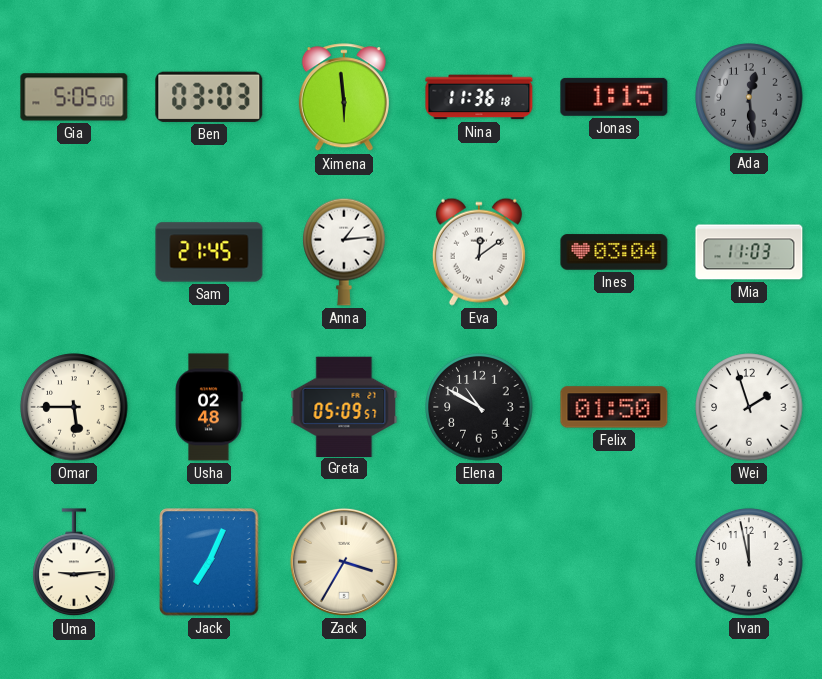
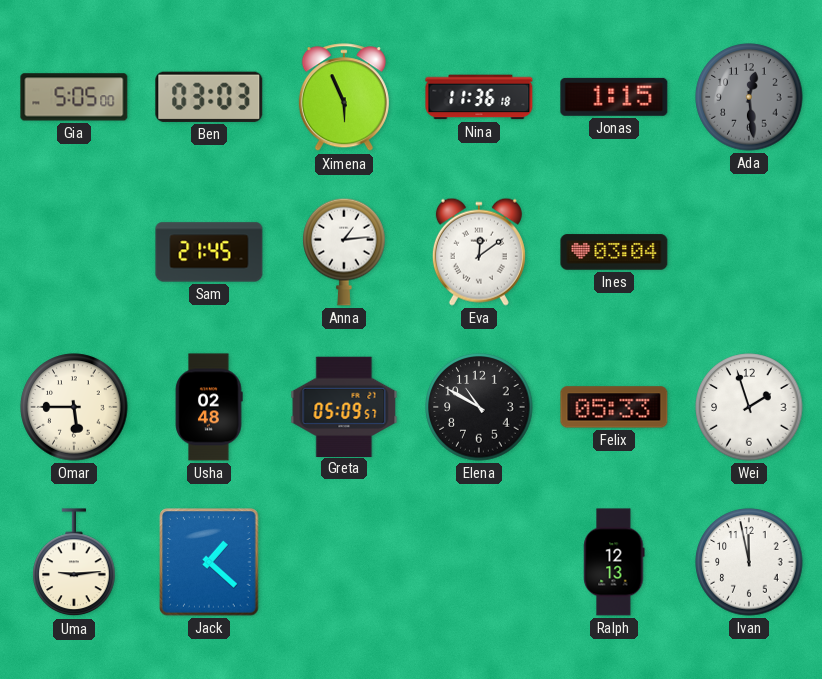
Ximena: 5:59 -> 5:56 (344, 98)
Mia: 11:03 -> none (749, 252)
Felix: 01:50 -> 05:33 (614, 407)
Jack: 7:04 -> 1:22 (209, 562)
Zack: 3:35 -> none (344, 562)
Ralph: none -> 12:13 (614, 562)
